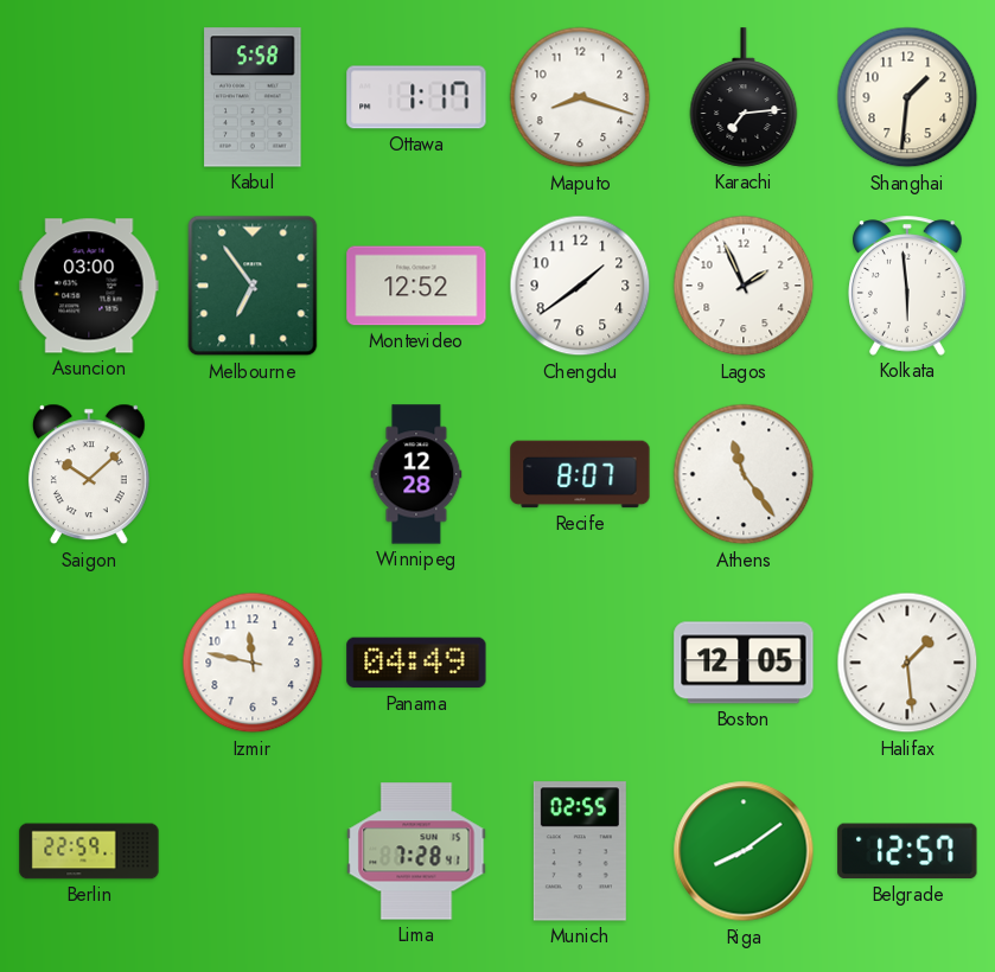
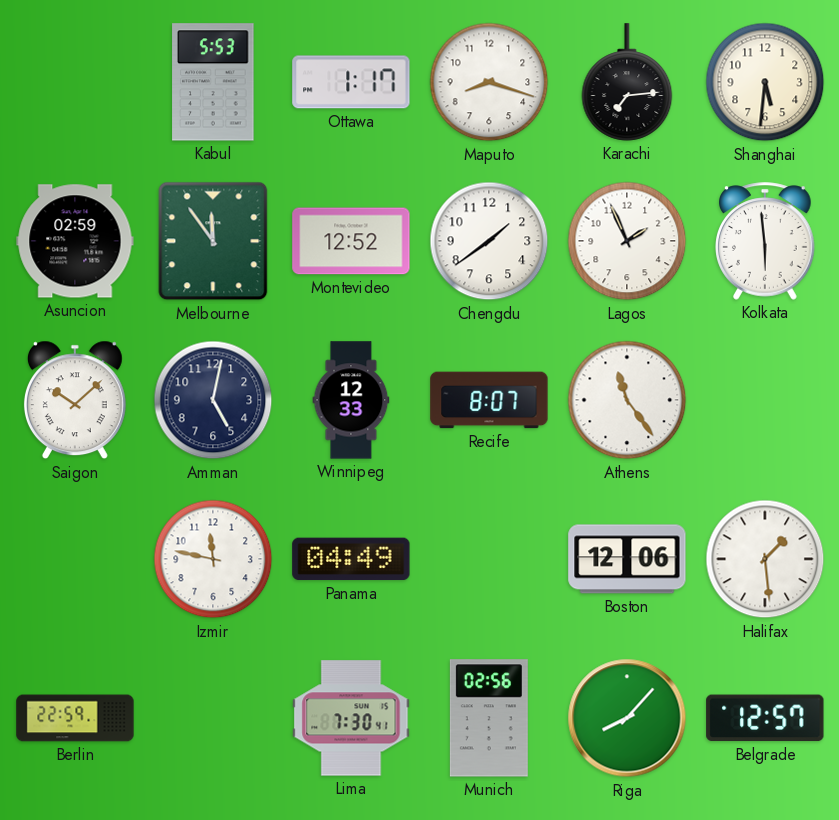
Kabul: 5:58 -> 5:53 (213, 82)
Shanghai: 1:31 -> 5:31 (765, 82)
Asuncion: 03:00 -> 02:59 (75, 241)
Melbourne: 6:54 -> 11:54 (213, 241)
Amman: none -> 5:02 (213, 400)
Winnipeg: 12:28 -> 12:33 (351, 400)
Boston: 12:05 -> 12:06 (627, 559)
Lima: 7:28 -> 7:30 (351, 718)
Munich: 02:55 -> 02:56 (489, 718)
Riga: 8:09 -> 8:07 (627, 718)
